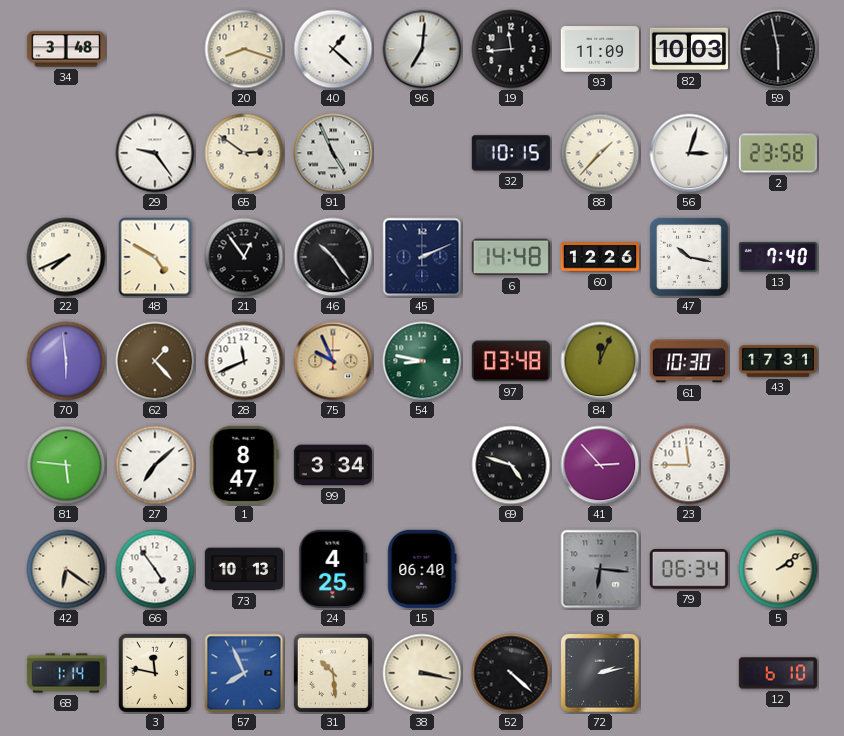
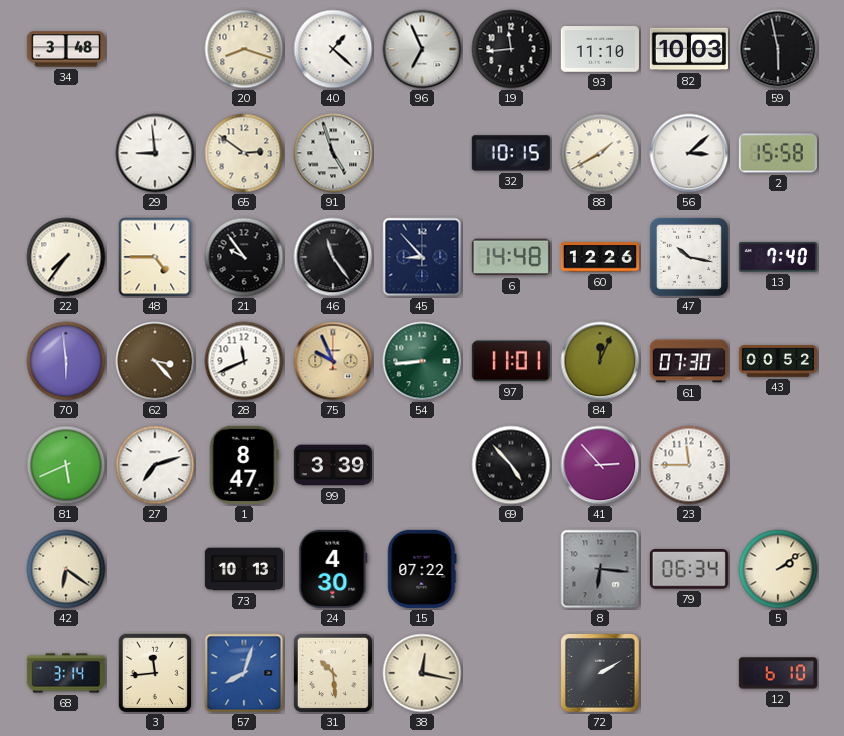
96: 7:01 -> 6:56 (422, 49)
93: 11:09 -> 11:10 (600, 49)
29: 9:24 -> 8:59 (155, 153)
91: 4:56 -> 4:57 (333, 153)
88: 1:37 -> 1:40 (600, 153)
56: 3:03 -> 3:08 (689, 153)
2: 23:58 -> 15:58 (778, 153)
22: 7:41 -> 7:36 (66, 257)
48: 4:50 -> 4:45 (155, 257)
21: 12:54 -> 9:54 (244, 257)
46: 10:24 -> 11:24 (333, 257)
45: 2:11 -> 8:53 (422, 257)
62: 1:23 -> 3:23 (155, 361)
54: 8:47 -> 8:44 (422, 361)
97: 03:48 -> 11:01 (511, 361)
61: 10:30 -> 07:30 (689, 361)
43: 17:31 -> 00:52 (777, 361)
81: 5:46 -> 5:41 (66, 465)
27: 7:08 -> 7:12 (155, 465)
99: 3:34 -> 3:39 (333, 465)
69: 4:48 -> 4:53 (511, 465)
66: 4:54 -> none (155, 569)
24: 4:25 -> 4:30 (333, 569)
15: 06:40 -> 07:22 (422, 569)
68: 1:14 -> 3:14 (66, 673)
3: 11:47 -> 11:44 (155, 673)
57: 7:56 -> 8:03 (244, 673)
38: 3:17 -> 12:17 (422, 673)
52: 4:22 -> none (511, 673)
72: 2:13 -> 2:10 (600, 673)
